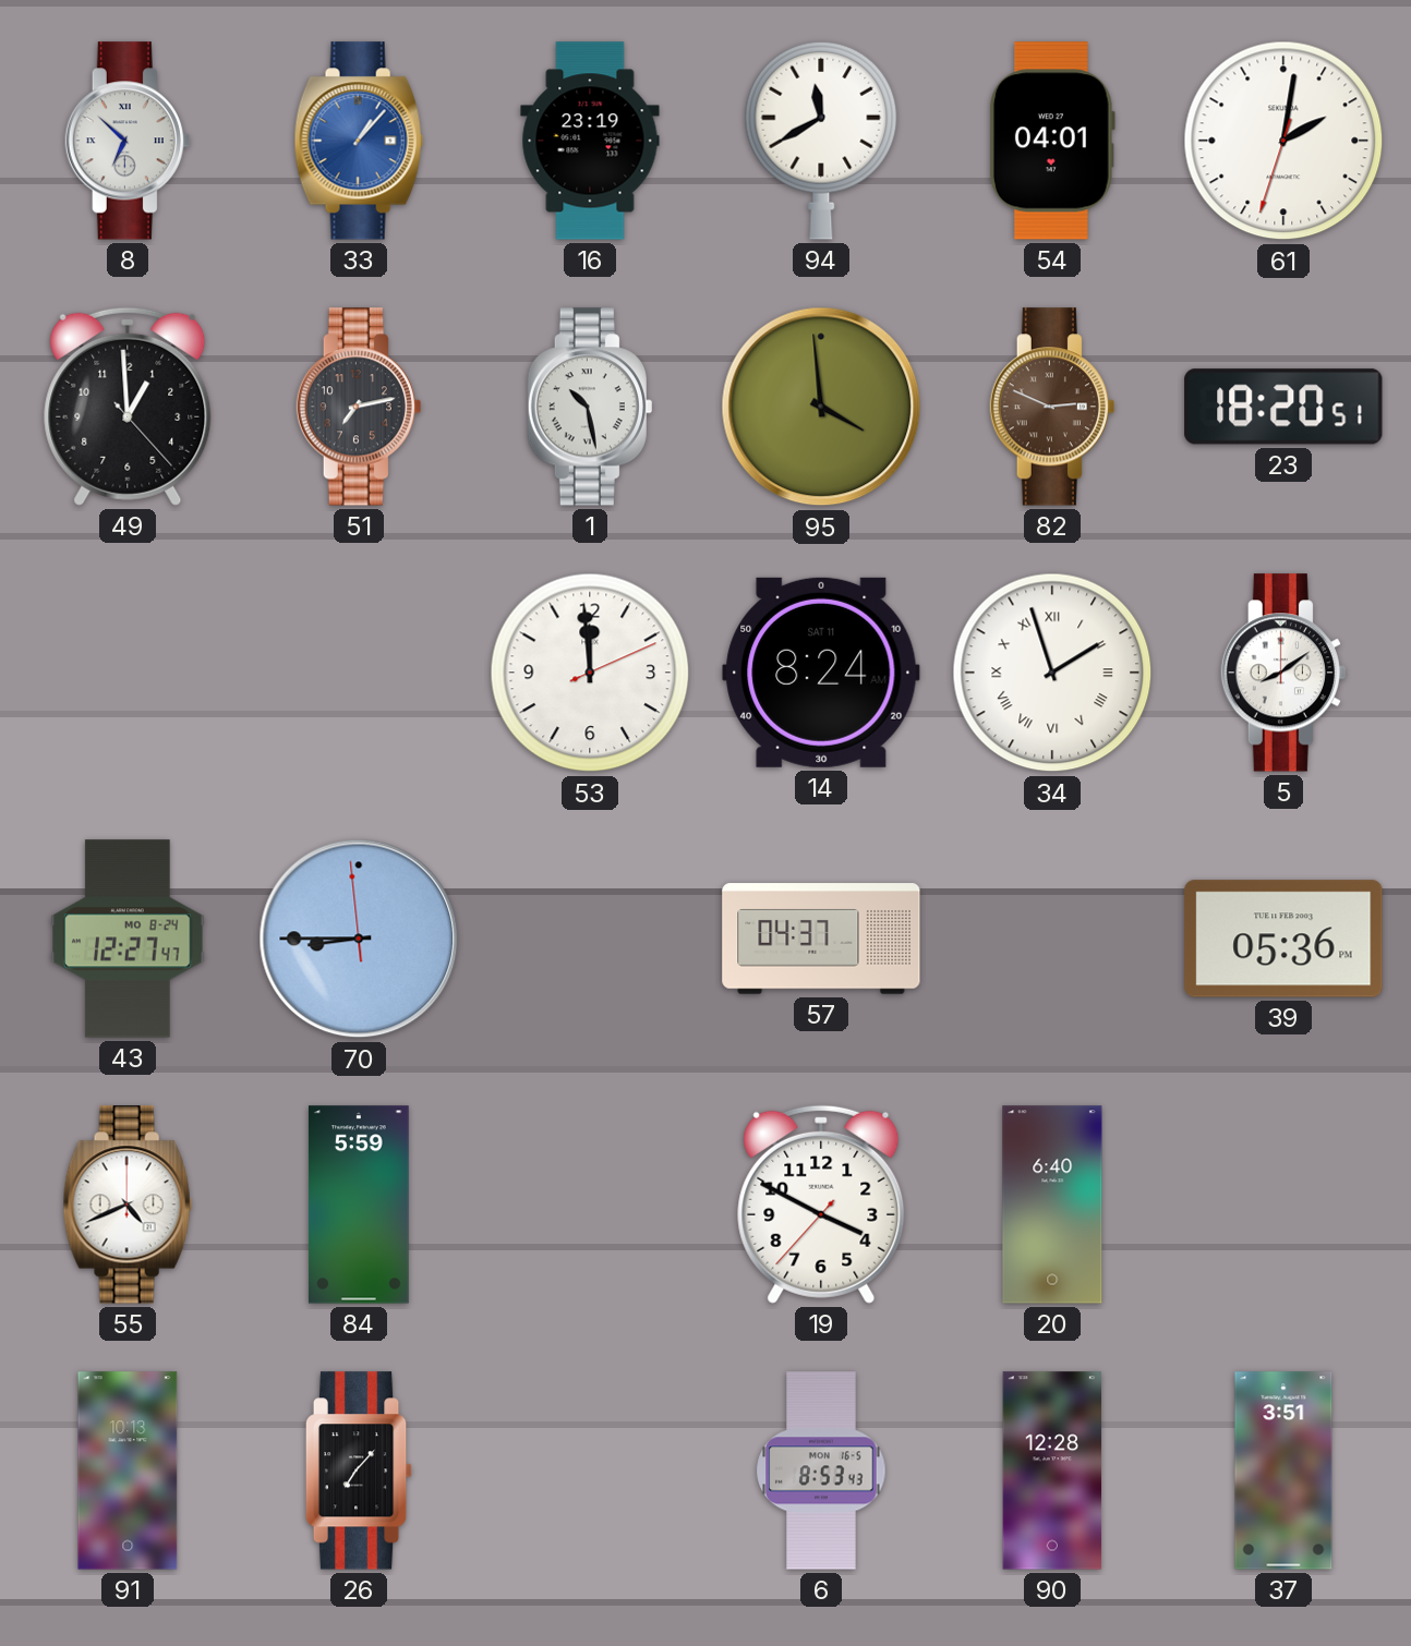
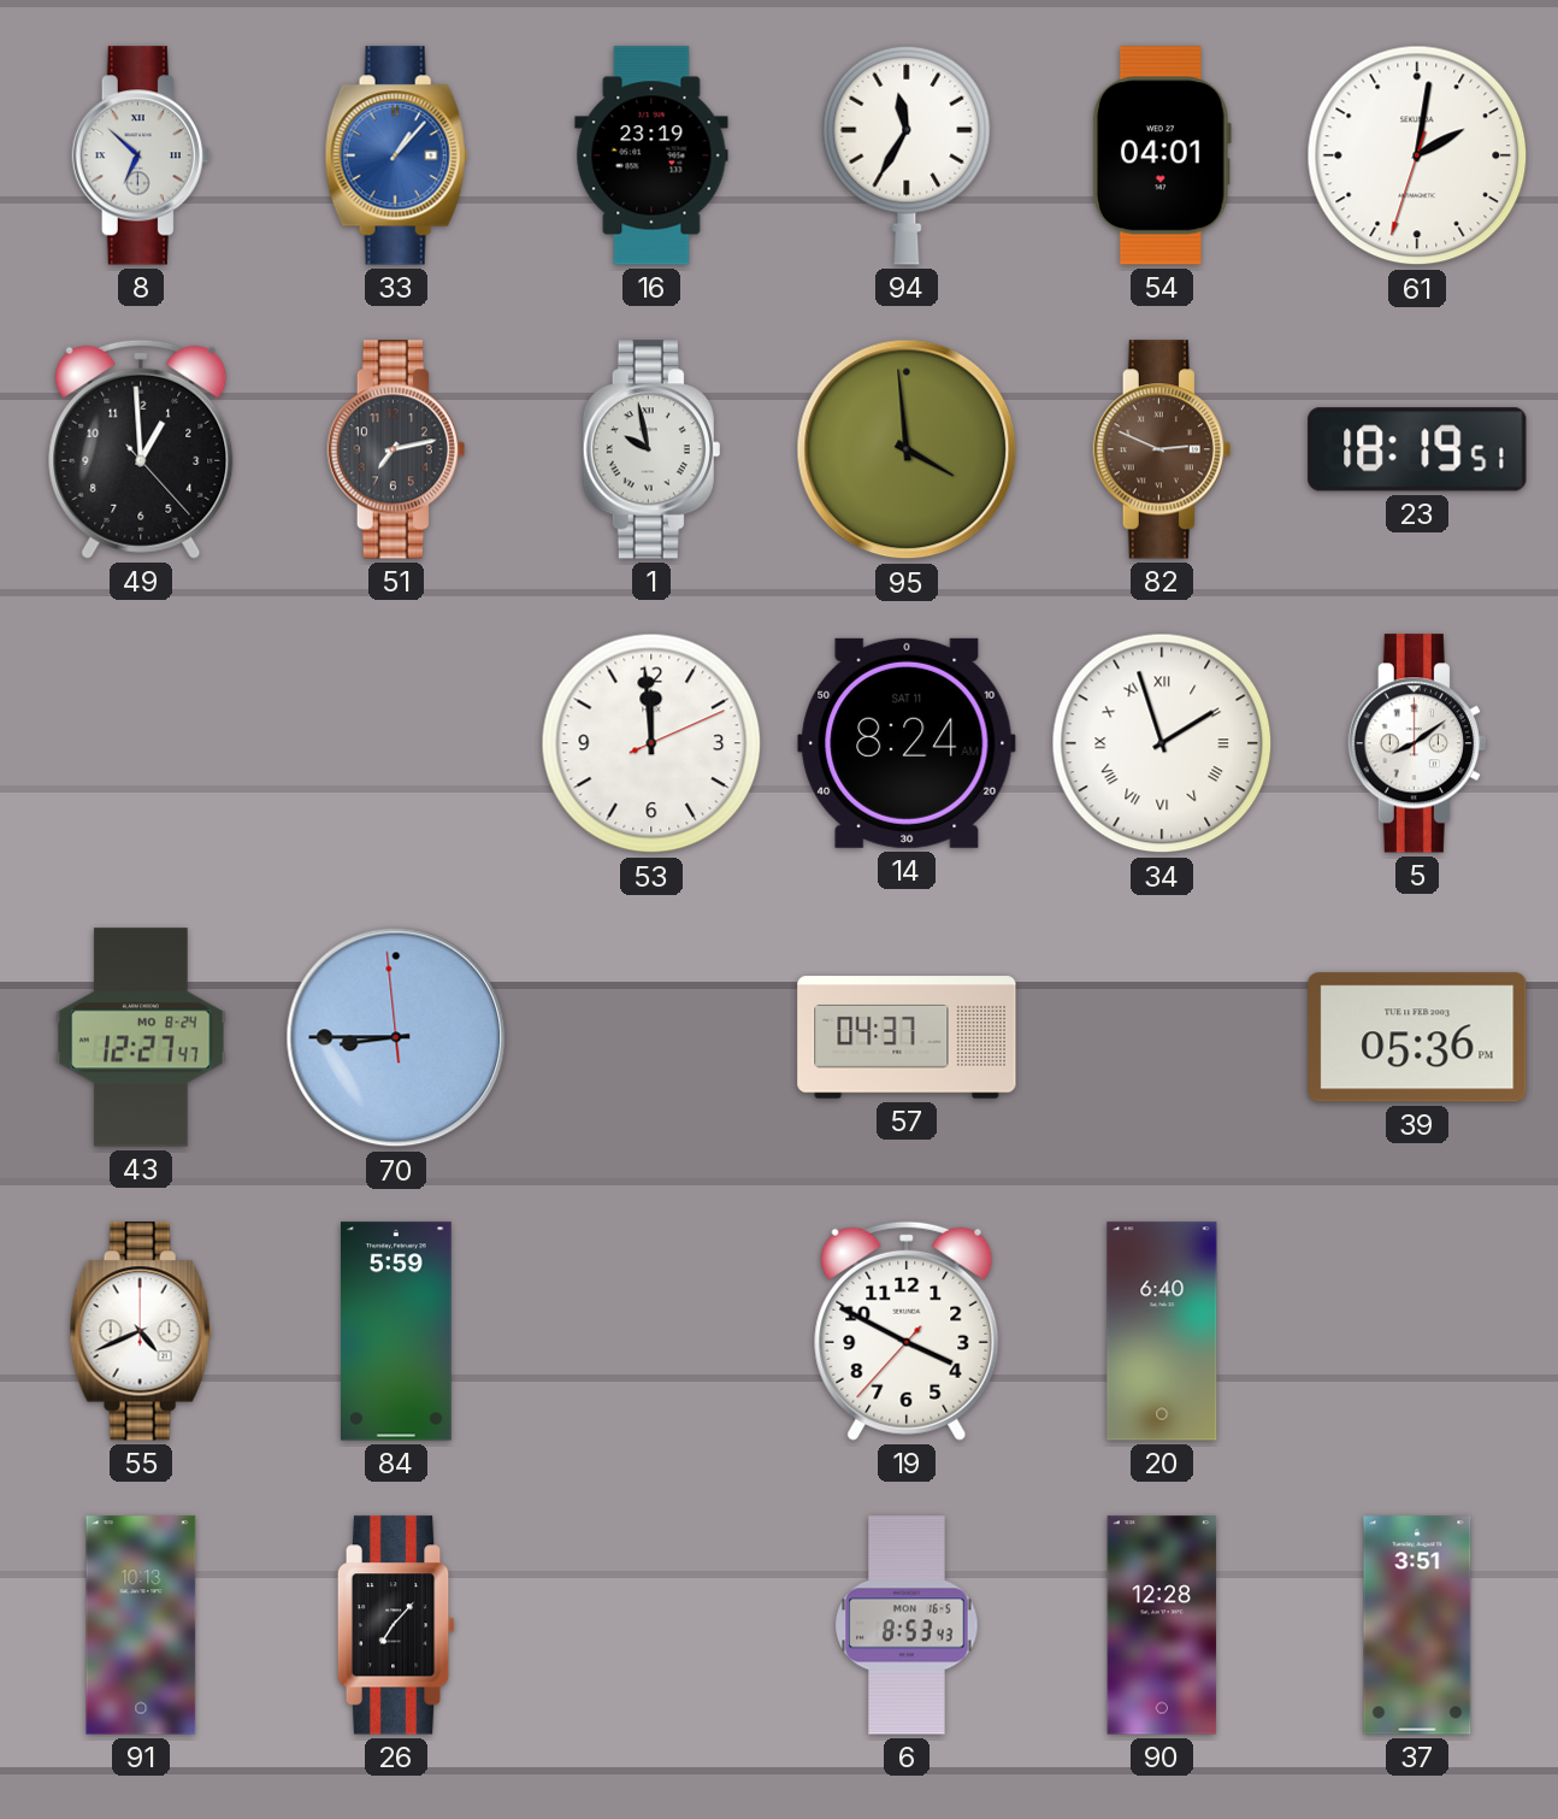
94: 11:40 -> 11:35 (907, 155)
1: 10:28 -> 9:58 (651, 449)
23: 18:20 -> 18:19 (1417, 449)
